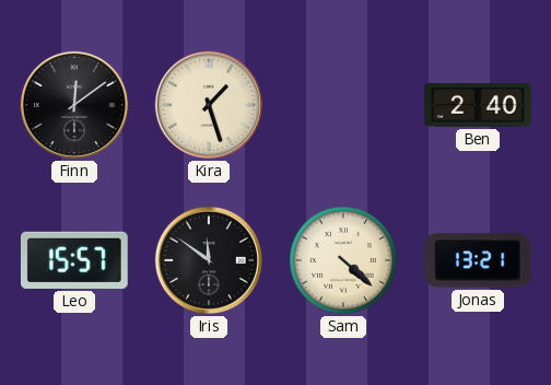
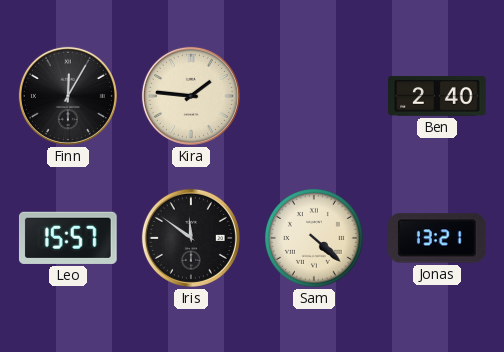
Finn: 12:09 -> 12:05 (68, 96)
Kira: 1:27 -> 1:46 (191, 96)
